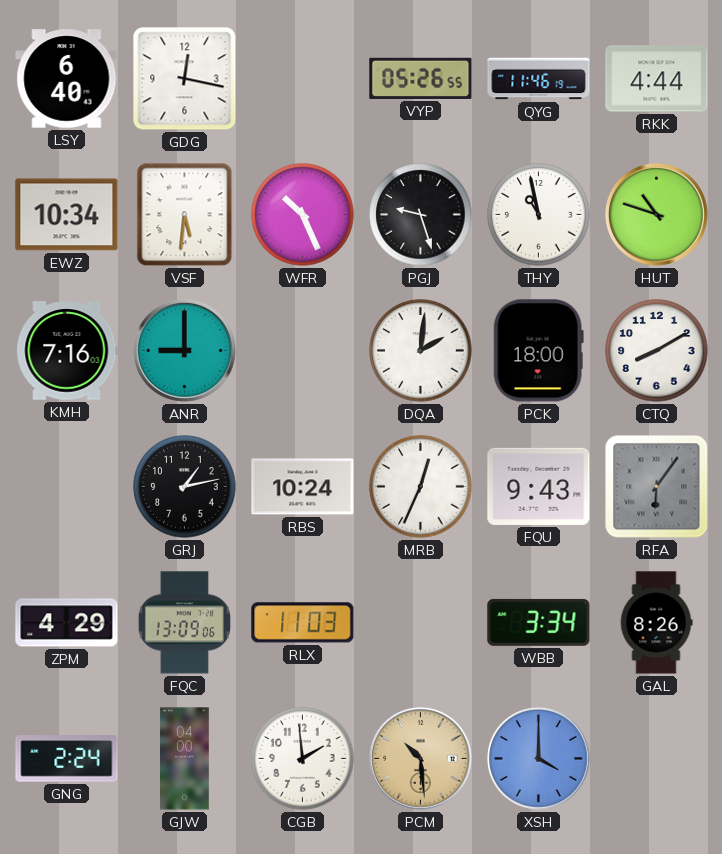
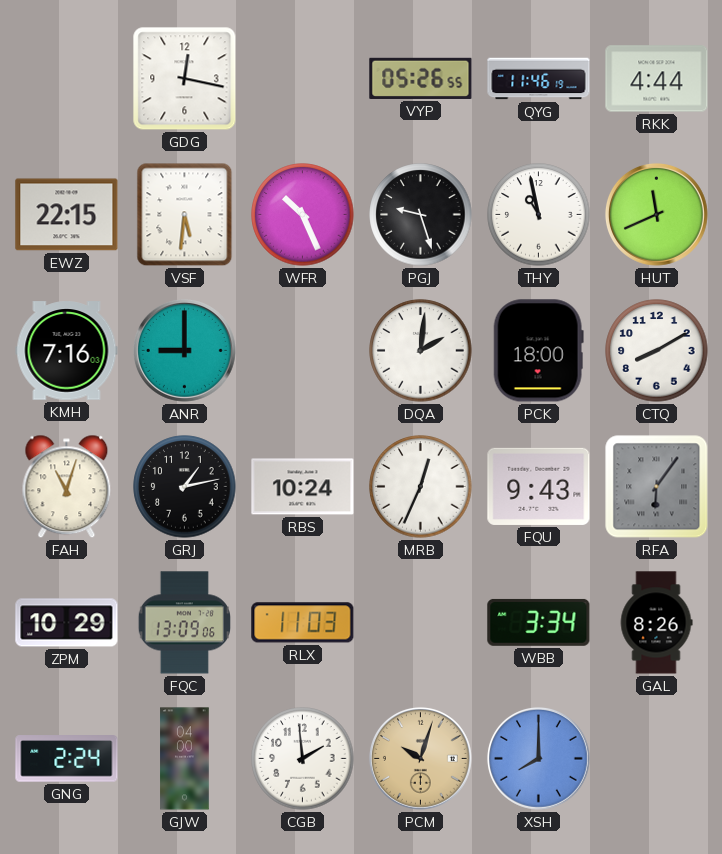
LSY: 6:40 -> none (67, 79)
EWZ: 10:34 -> 22:15 (67, 215)
HUT: 10:48 -> 11:41 (656, 214)
FAH: none -> 11:03 (67, 487)
ZPM: 4:29 -> 10:29 (67, 623)
PCM: 10:29 -> 10:03 (420, 758)
XSH: 4:00 -> 8:00 (538, 758)
